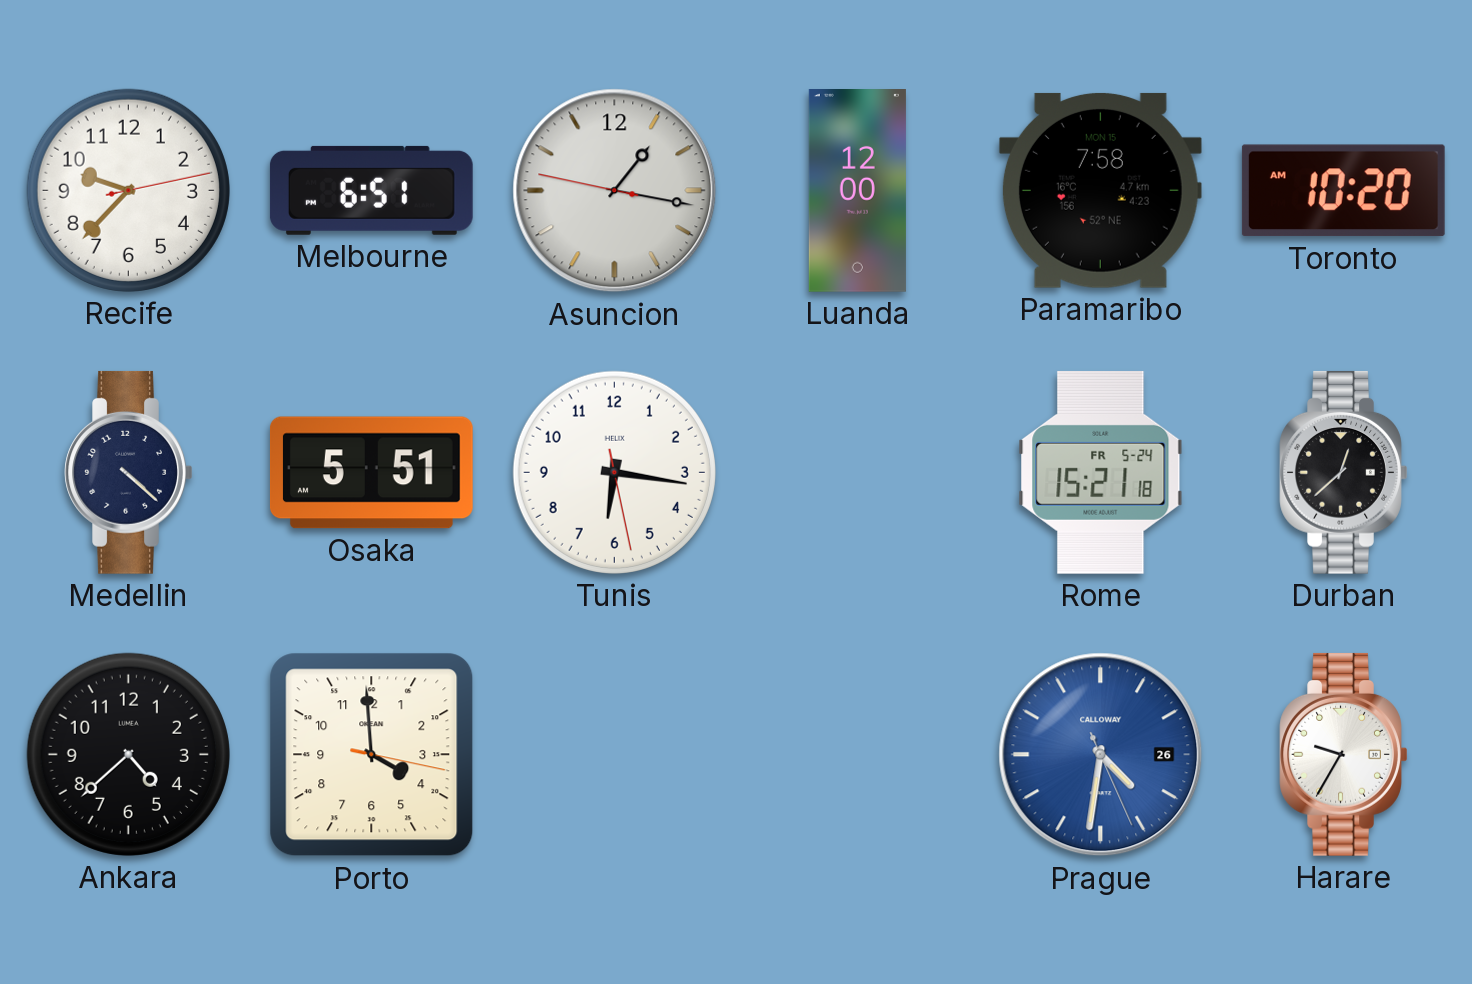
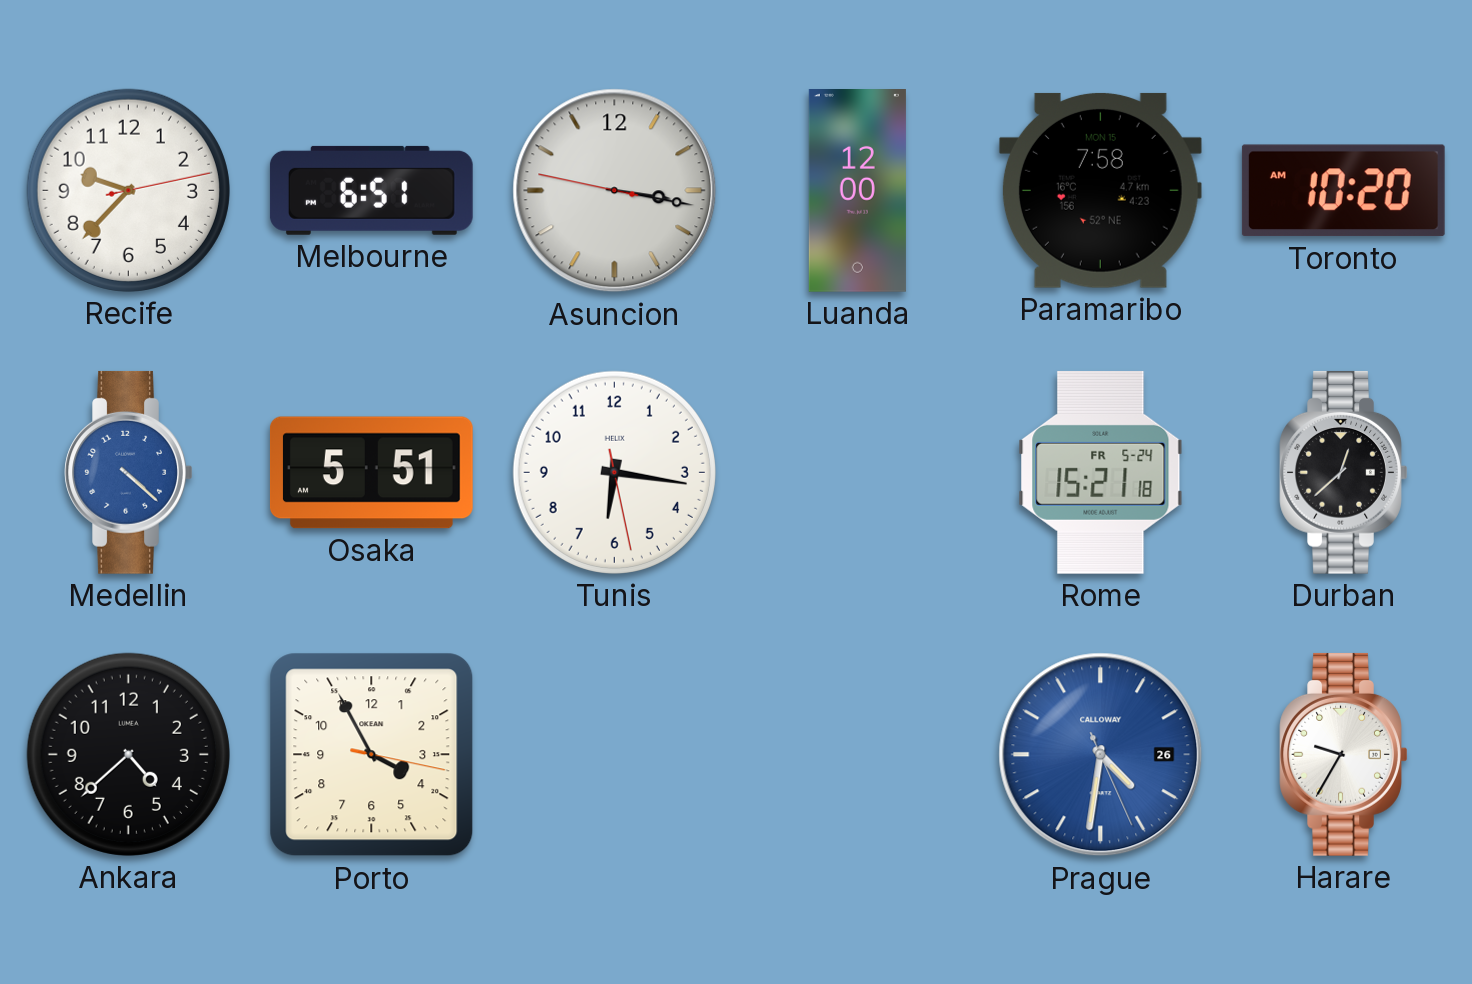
Asuncion: 1:16 -> 3:16 (615, 191)
Medellin dial: navy -> blue (129, 472)
Porto: 3:59 -> 3:55 (372, 755)
